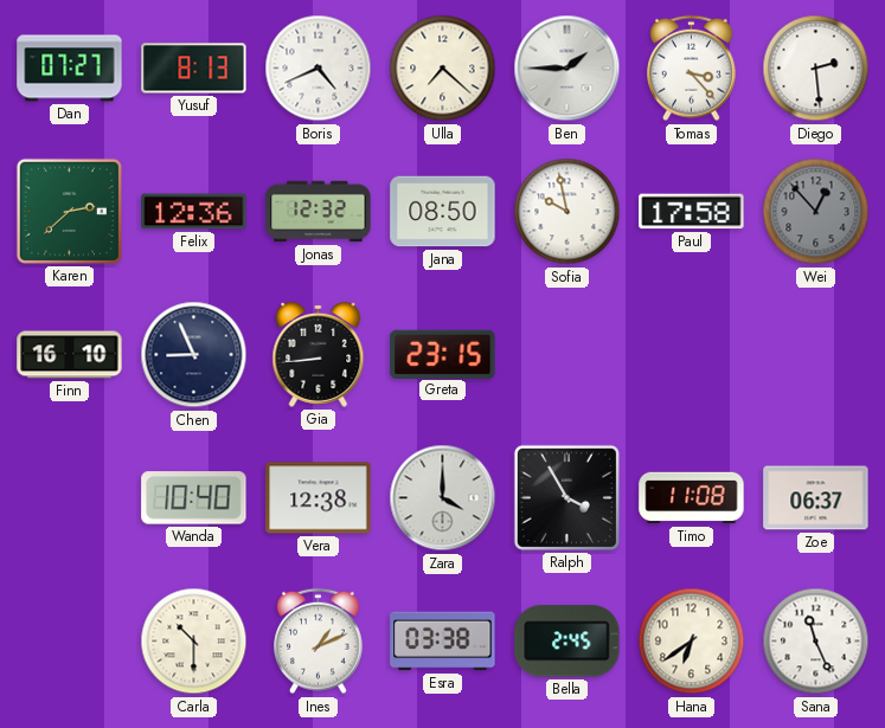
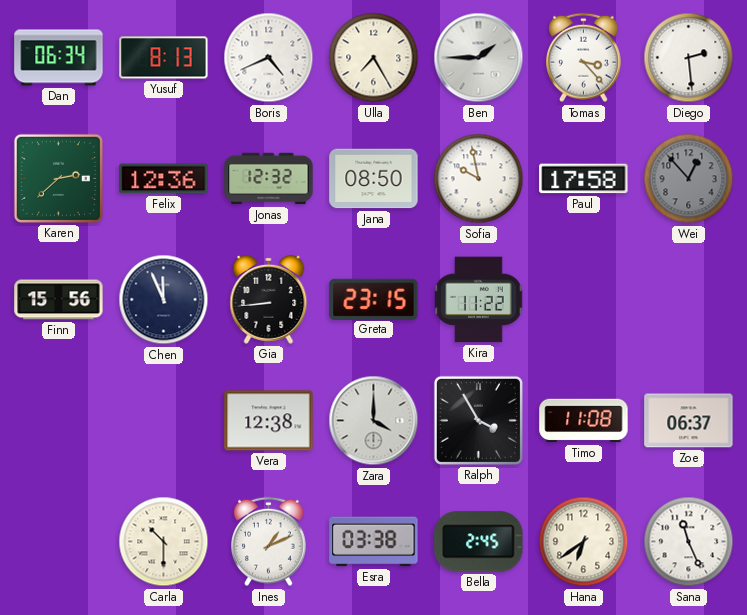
Dan: 07:27 -> 06:34 (59, 58)
Ulla: 7:22 -> 7:25 (374, 58)
Finn: 16:10 -> 15:56 (59, 300)
Chen: 8:56 -> 11:56 (164, 300)
Kira: none -> 11:22 (479, 300)
Wanda: 10:40 -> none (194, 498)
